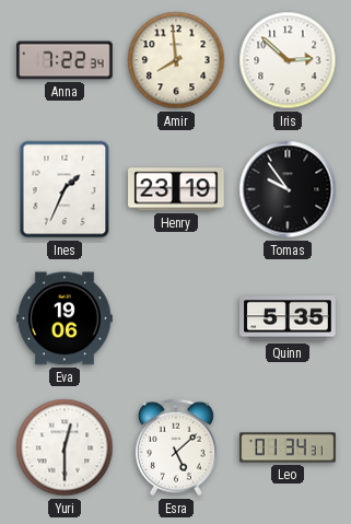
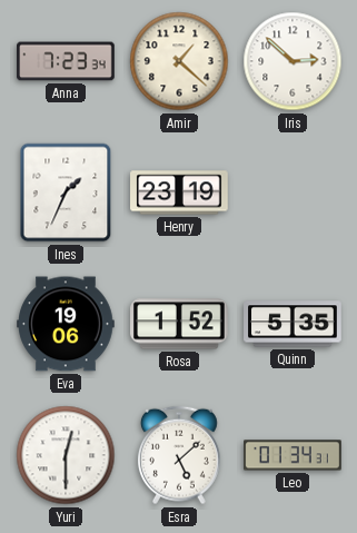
Anna: 7:22 -> 7:23 (66, 61)
Amir: 7:59 -> 1:22 (179, 61)
Tomas: 9:54 -> none (288, 189)
Rosa: none -> 1:52 (179, 324)
